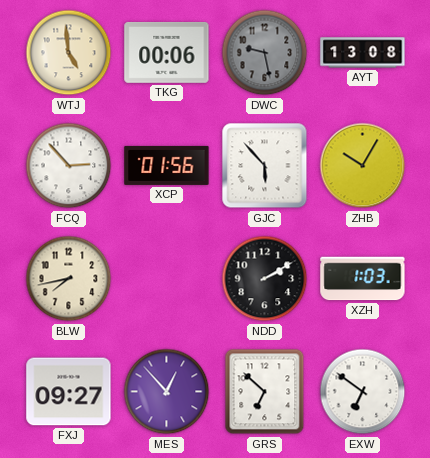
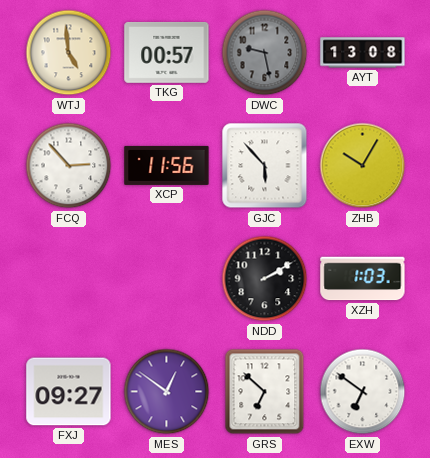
TKG: 00:06 -> 00:57 (167, 52)
XCP: 01:56 -> 11:56 (167, 165)
BLW: 7:43 -> none (69, 279)
MES: 12:53 -> 12:51 (167, 392)
